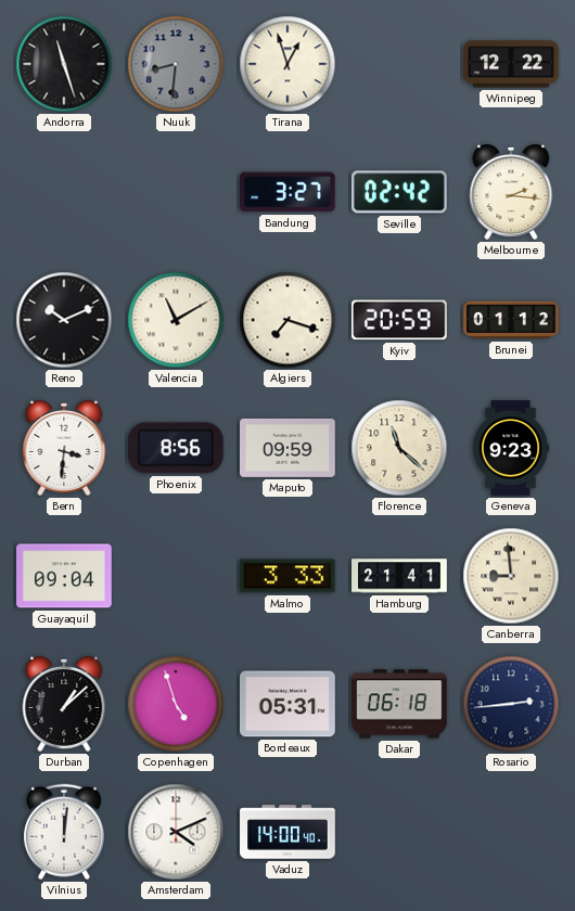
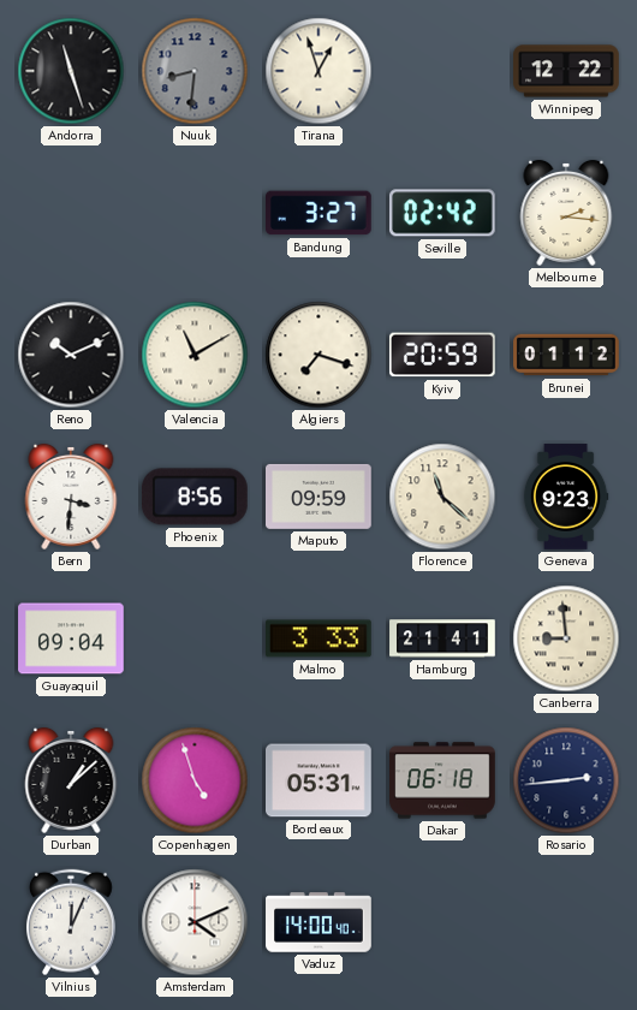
Vilnius: 12:01 -> 12:04 (71, 922)
